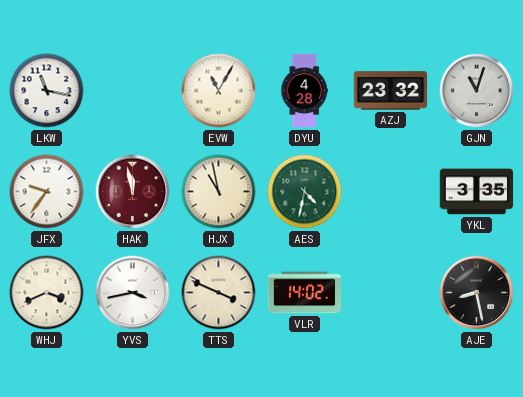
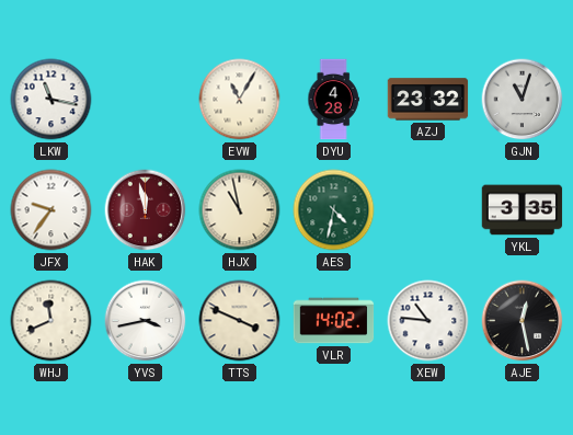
WHJ: 3:41 -> 11:41 (51, 321)
XEW: none -> 10:46 (428, 321)
AJE: 8:28 -> 12:28 (523, 321)
